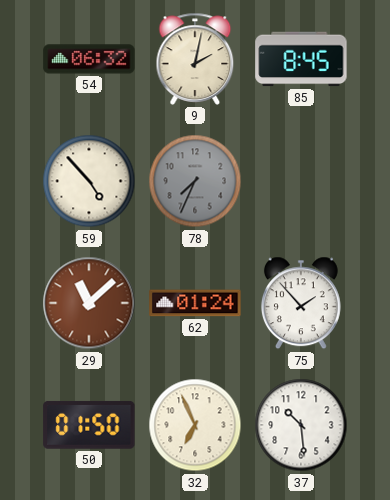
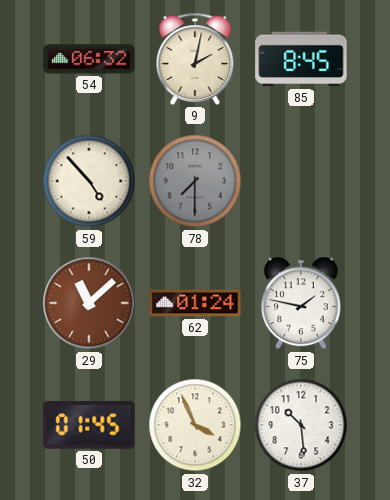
78: 7:34 -> 7:30 (195, 181)
75: 1:53 -> 1:47 (301, 303)
50: 01:50 -> 01:45 (89, 425)
32: 6:56 -> 3:56 (195, 425)
